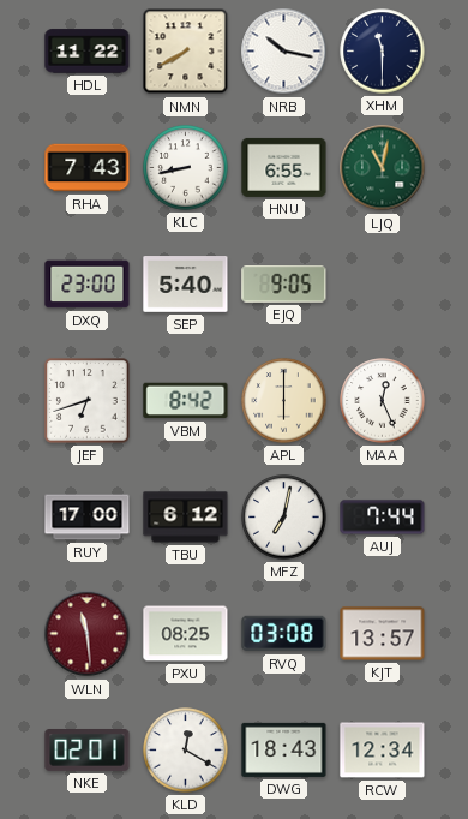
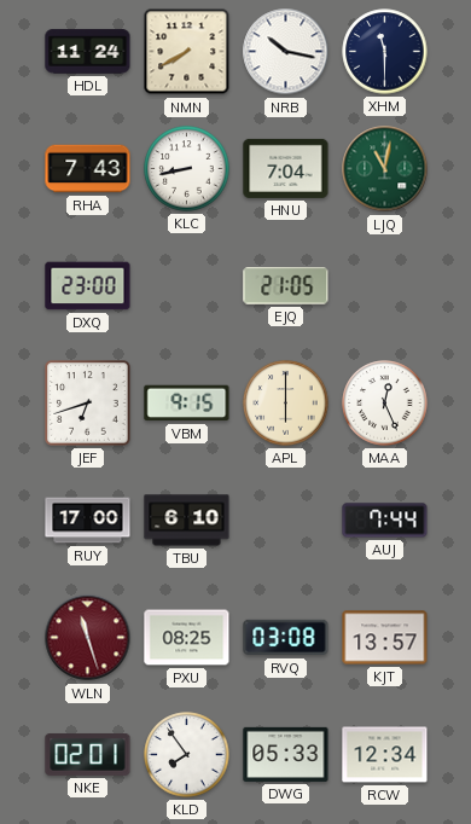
HDL: 11:22 -> 11:24 (88, 52)
HNU: 6:55 -> 7:04 (286, 168)
SEP: 5:40 -> none (186, 285)
EJQ: 9:05 -> 21:05 (286, 286)
VBM: 8:42 -> 9:15 (187, 404)
TBU: 6:12 -> 6:10 (187, 521)
MFZ: 7:02 -> none (284, 518)
WLN: 11:29 -> 11:27 (88, 638)
KLD: 12:20 -> 7:54 (187, 755)
DWG: 18:43 -> 05:33 (286, 754)
